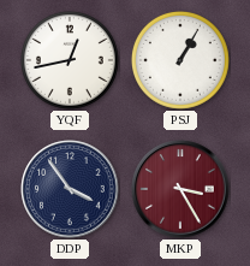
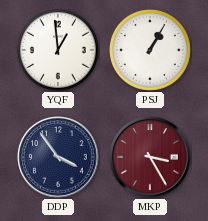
YQF: 12:43 -> 12:59 (58, 50)
